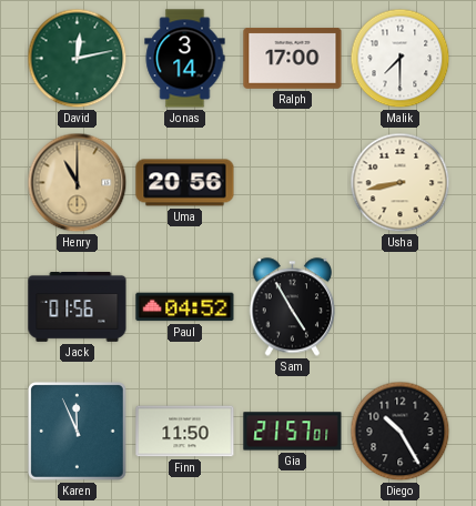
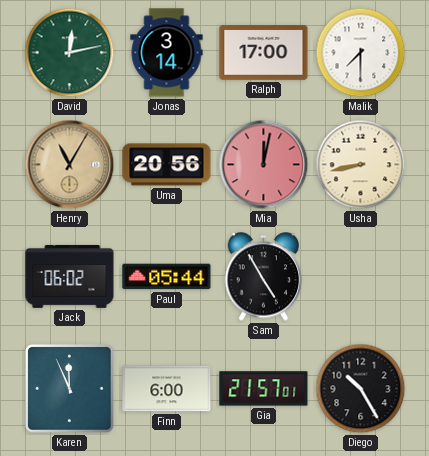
Henry: 11:00 -> 11:05 (70, 165)
Mia: none -> 12:02 (264, 165)
Jack: 01:56 -> 06:02 (70, 276)
Paul: 04:52 -> 05:44 (167, 277)
Finn: 11:50 -> 6:00 (167, 389)
